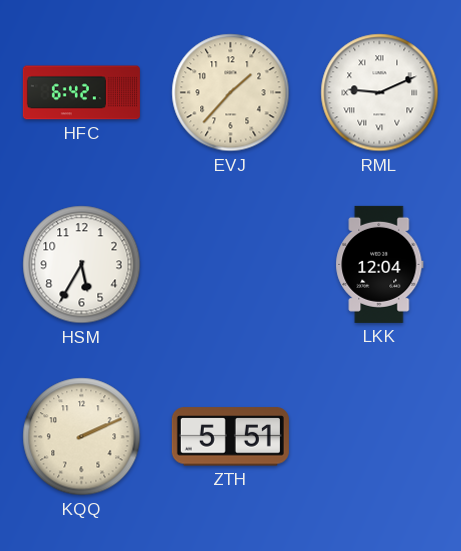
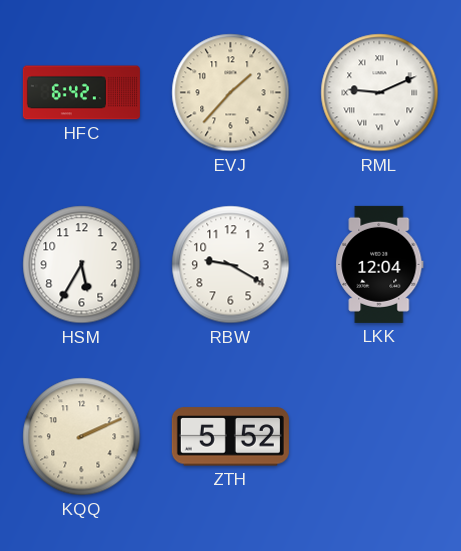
RBW: none -> 9:20 (231, 265)
ZTH: 5:51 -> 5:52 (230, 437)
